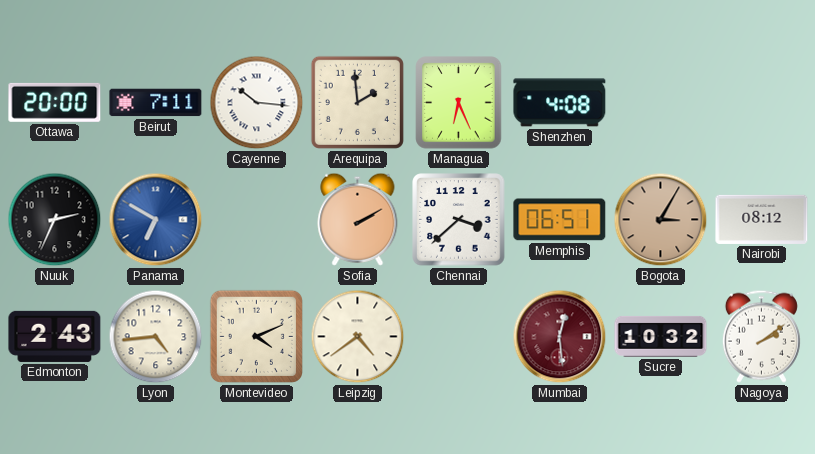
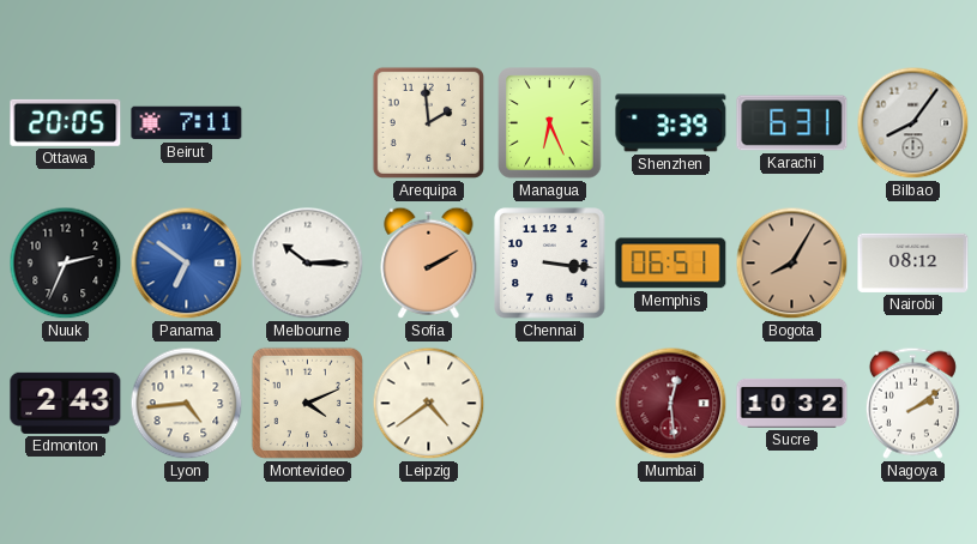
Ottawa: 20:00 -> 20:05 (66, 122)
Cayenne: 10:16 -> none (257, 103)
Shenzhen: 4:08 -> 3:39 (671, 123)
Karachi: none -> 6:31 (792, 123)
Bilbao: none -> 8:06 (913, 123)
Panama: 6:50 -> 6:51 (187, 264)
Melbourne: none -> 10:15 (308, 264)
Chennai: 3:38 -> 3:16 (550, 264)
Bogota: 3:05 -> 8:05 (792, 264)
